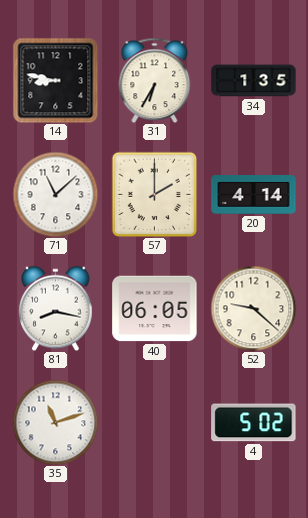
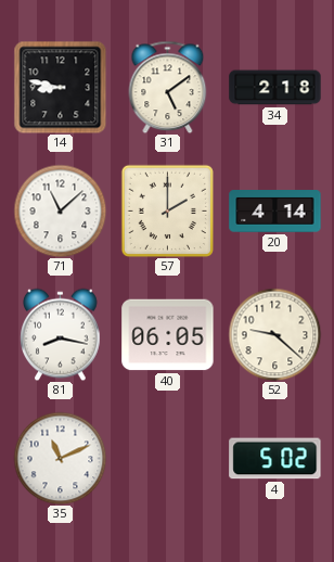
31: 6:35 -> 5:09 (168, 87)
34: 1:35 -> 2:18 (275, 88)
35: 11:12 -> 11:11 (60, 458)
